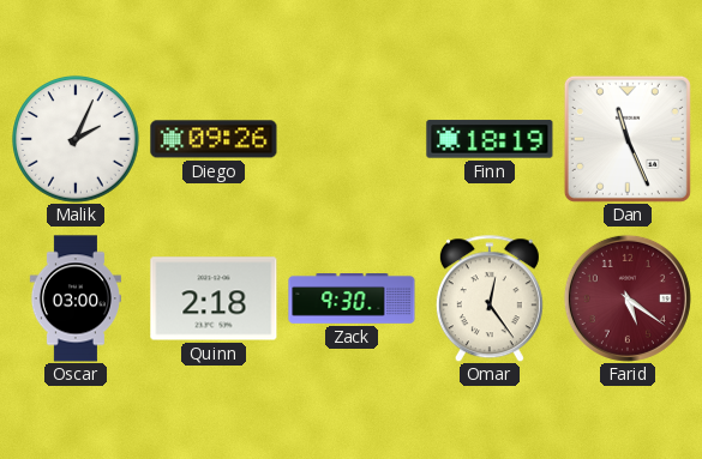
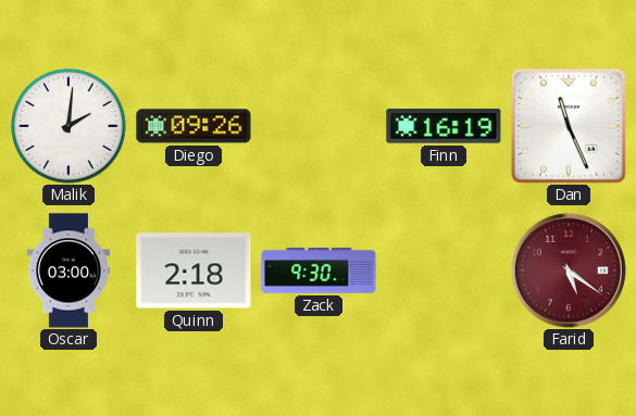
Malik: 2:04 -> 2:01 (68, 126)
Finn: 18:19 -> 16:19 (444, 126)
Omar: 12:24 -> none (490, 298)
